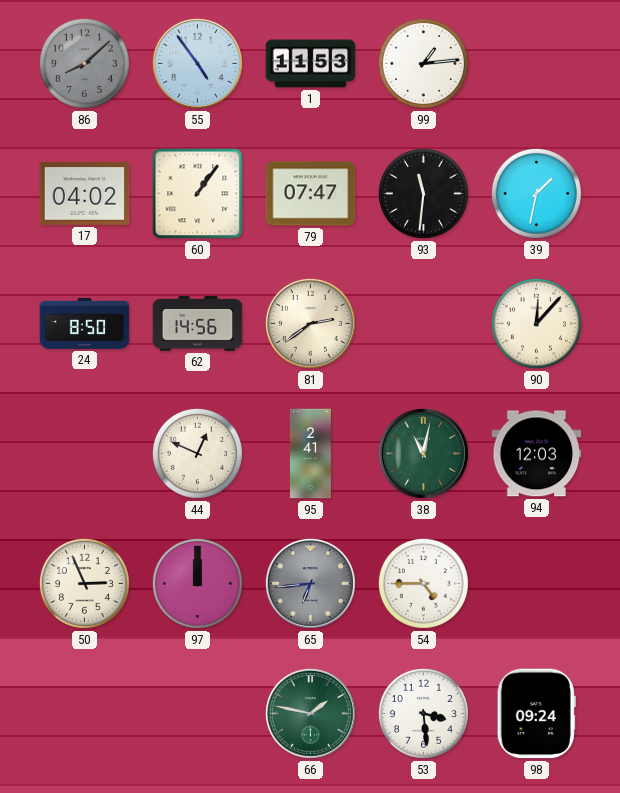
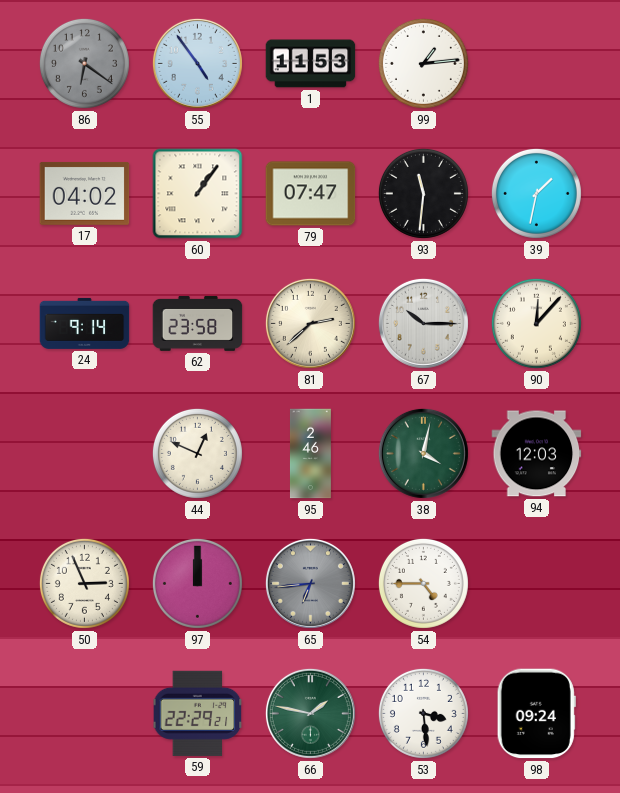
86: 8:08 -> 6:21 (84, 63)
24: 8:50 -> 9:14 (85, 323)
62: 14:56 -> 23:58 (198, 323)
81: 2:39 -> 2:38 (310, 323)
67: none -> 10:15 (423, 323)
95: 2:41 -> 2:46 (310, 454)
38: 11:02 -> 4:02 (423, 453)
59: none -> 22:29 (198, 713)
